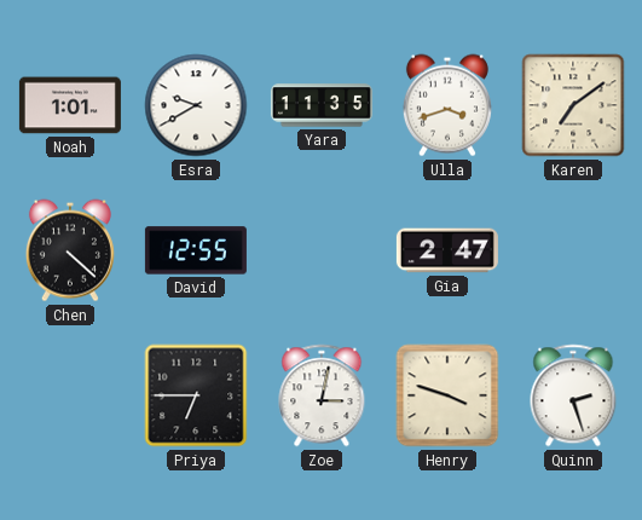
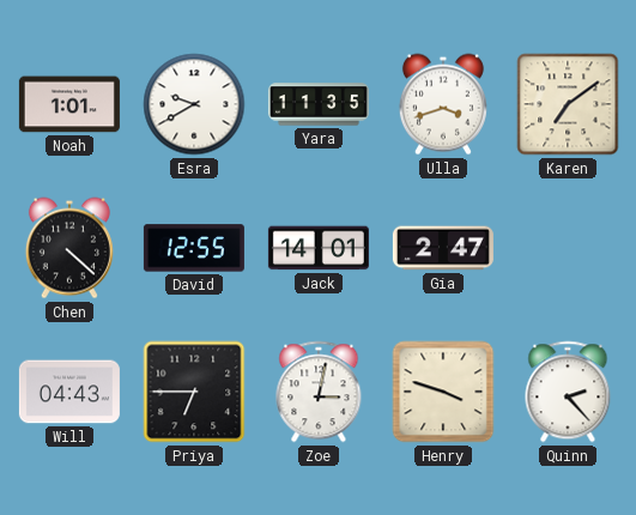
Jack: none -> 14:01 (319, 248)
Will: none -> 04:43 (69, 392)
Quinn: 2:27 -> 2:23 (568, 392)
